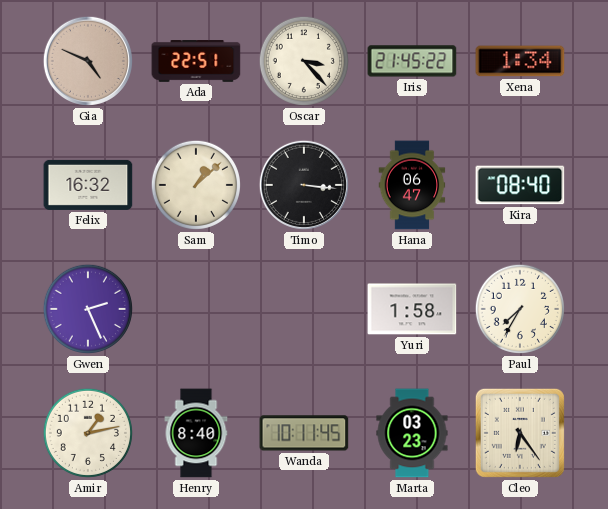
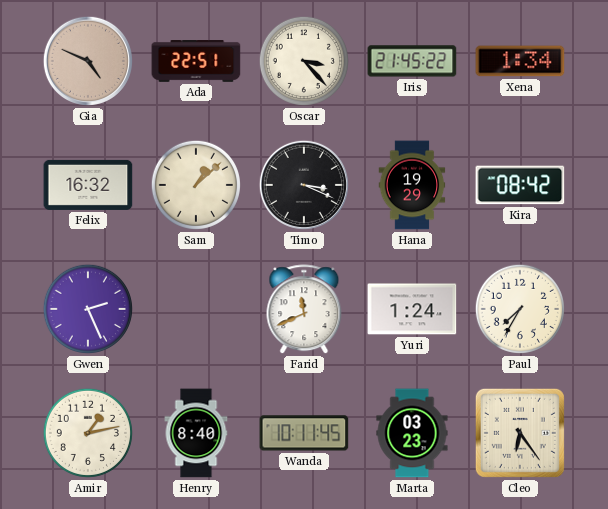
Timo: 3:16 -> 3:19 (304, 185)
Hana: 06:47 -> 19:29 (412, 185)
Kira: 08:40 -> 08:42 (520, 185)
Farid: none -> 11:41 (304, 310)
Yuri: 1:58 -> 1:24 (412, 309)
